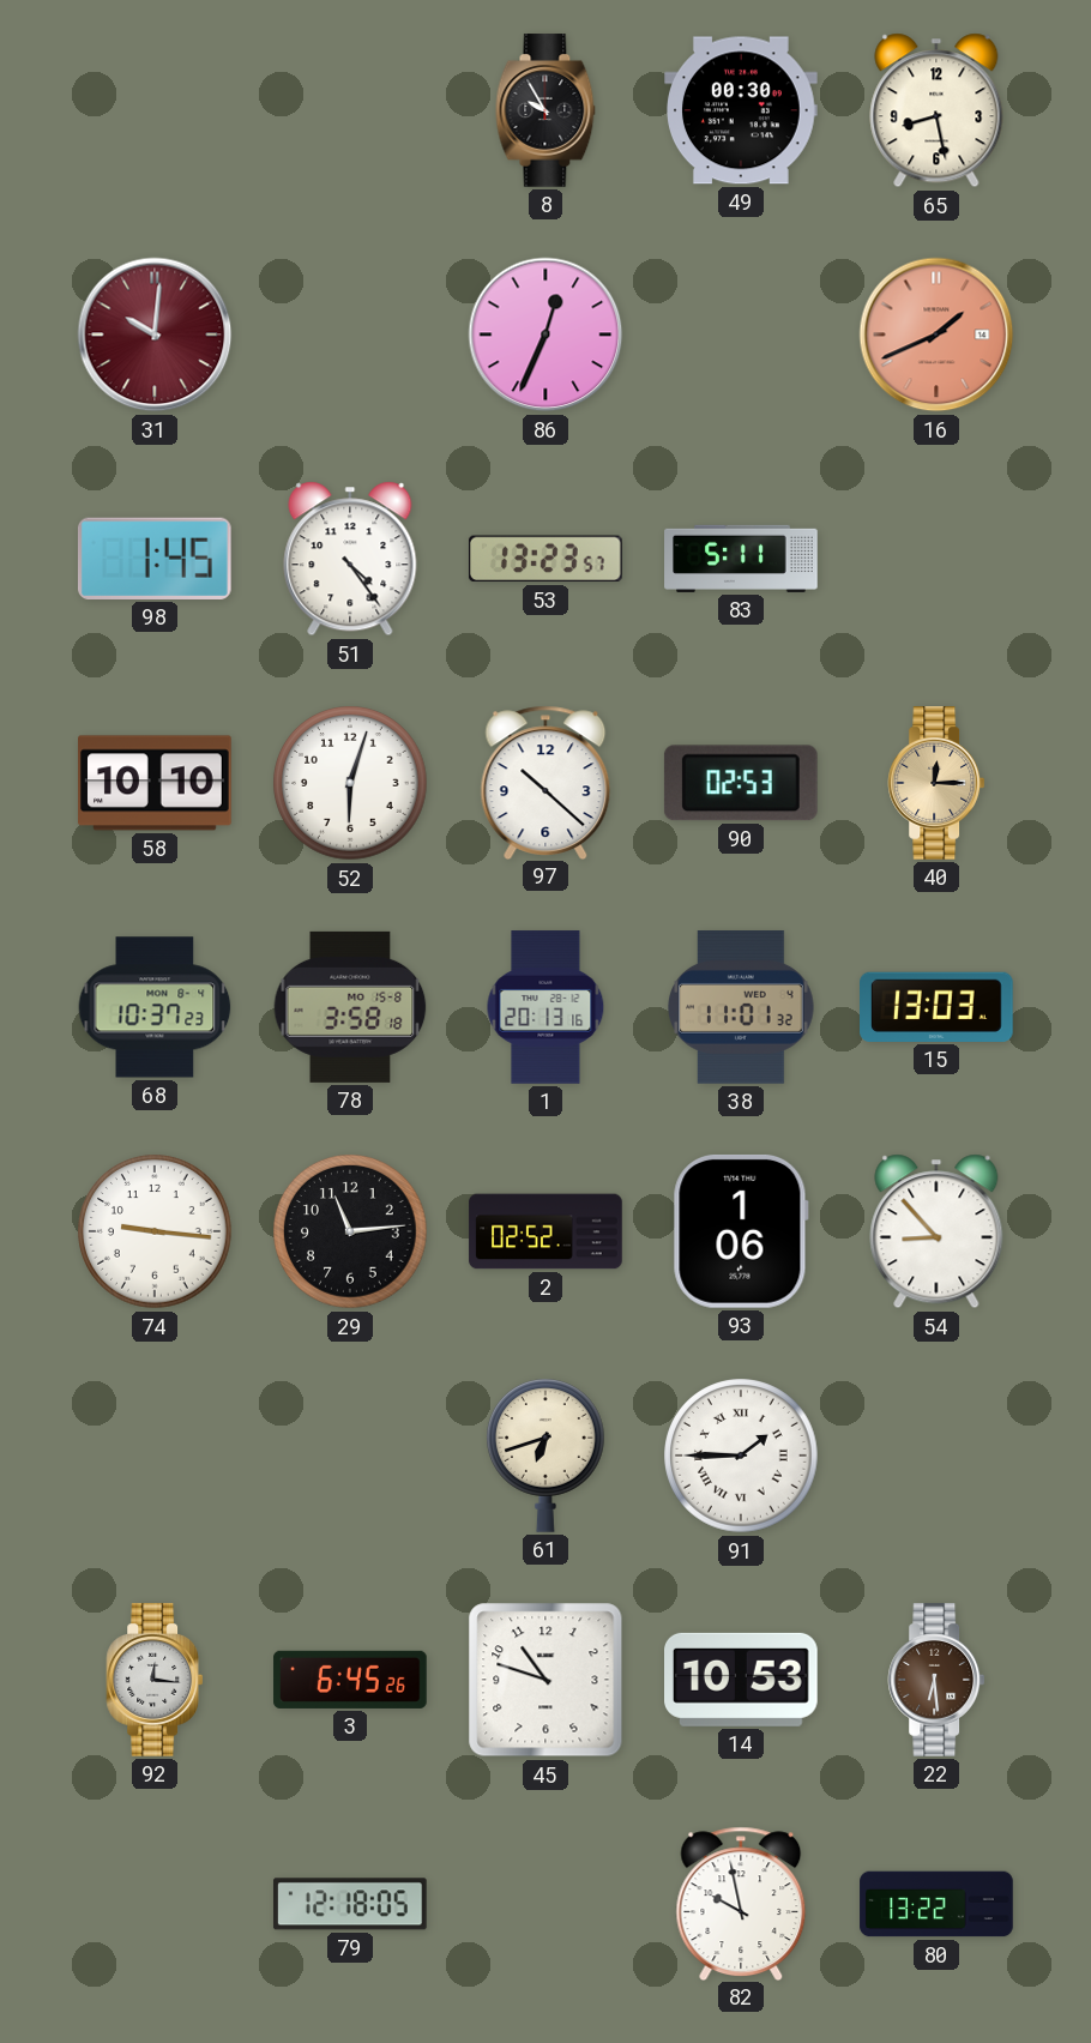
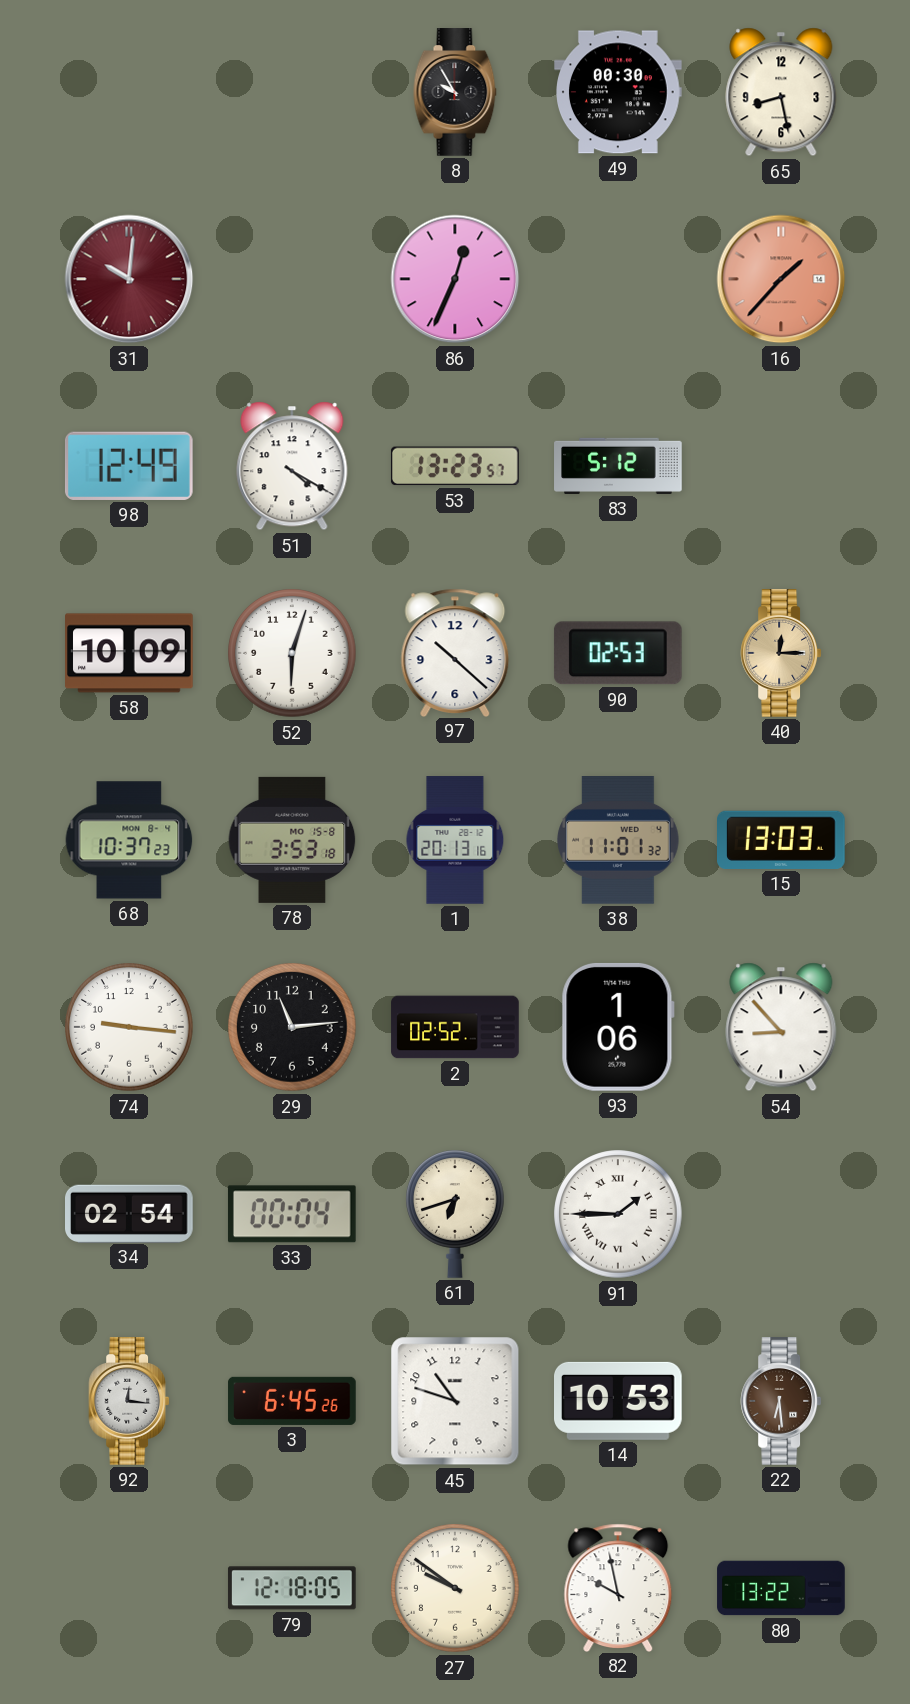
16: 1:41 -> 1:37 (781, 279)
98: 1:45 -> 12:49 (129, 466)
51: 4:24 -> 4:20 (292, 466)
83: 5:11 -> 5:12 (618, 466)
58: 10:10 -> 10:09 (129, 653)
78: 3:58 -> 3:53 (292, 840)
34: none -> 02:54 (130, 1213)
33: none -> 00:04 (292, 1214)
27: none -> 9:51 (455, 1588)
